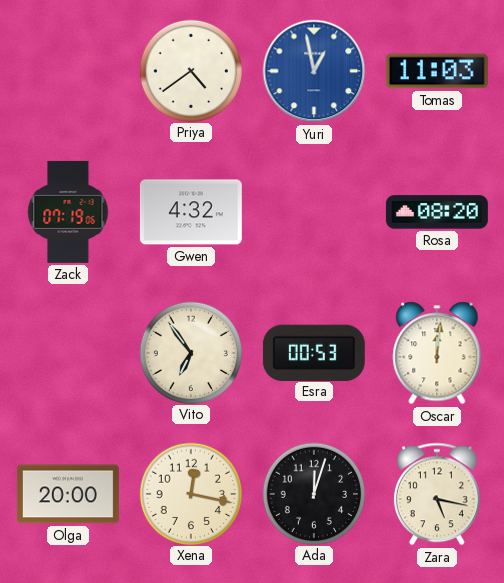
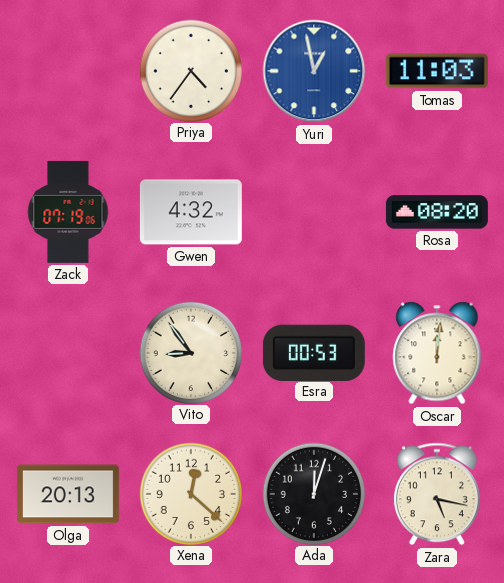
Priya: 4:39 -> 4:36 (190, 70)
Vito: 6:54 -> 8:54 (190, 352)
Olga: 20:00 -> 20:13 (68, 494)
Xena: 12:17 -> 12:22 (190, 493)
